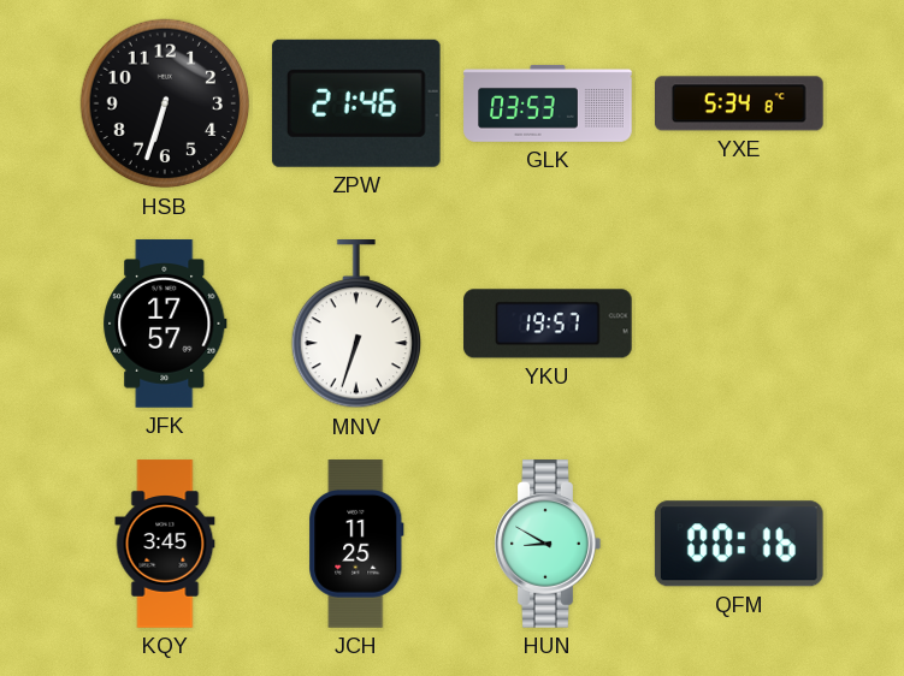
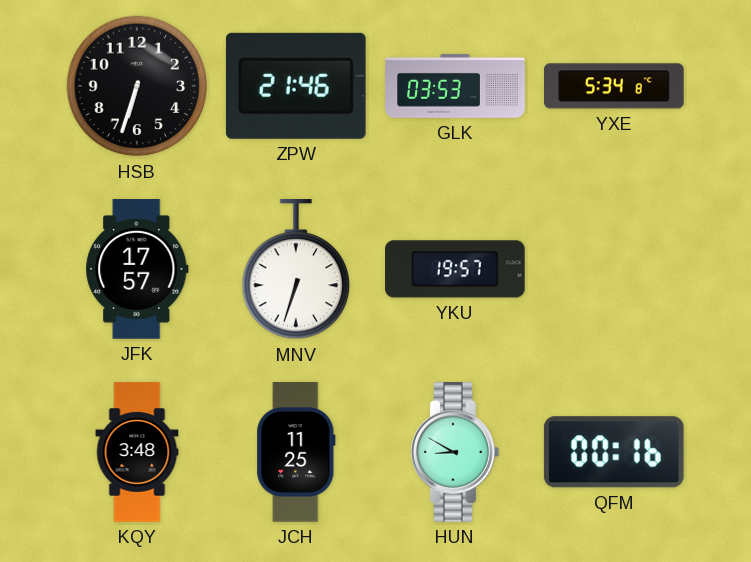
KQY: 3:45 -> 3:48 (137, 452)
